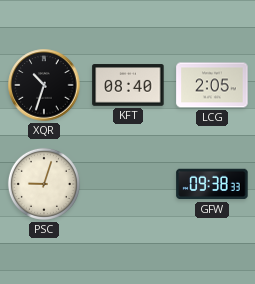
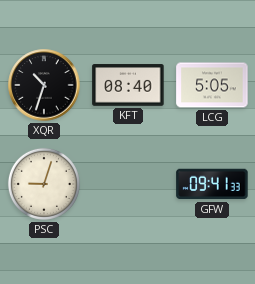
LCG: 2:05 -> 5:05 (212, 85)
GFW: 09:38 -> 09:41 (212, 184)
